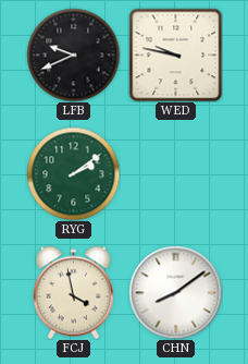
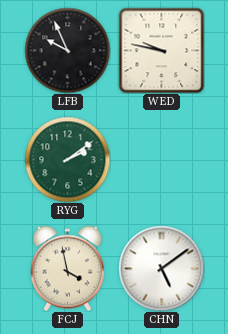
LFB: 9:41 -> 9:56 (67, 50)
CHN: 8:09 -> 5:09 (161, 268)
